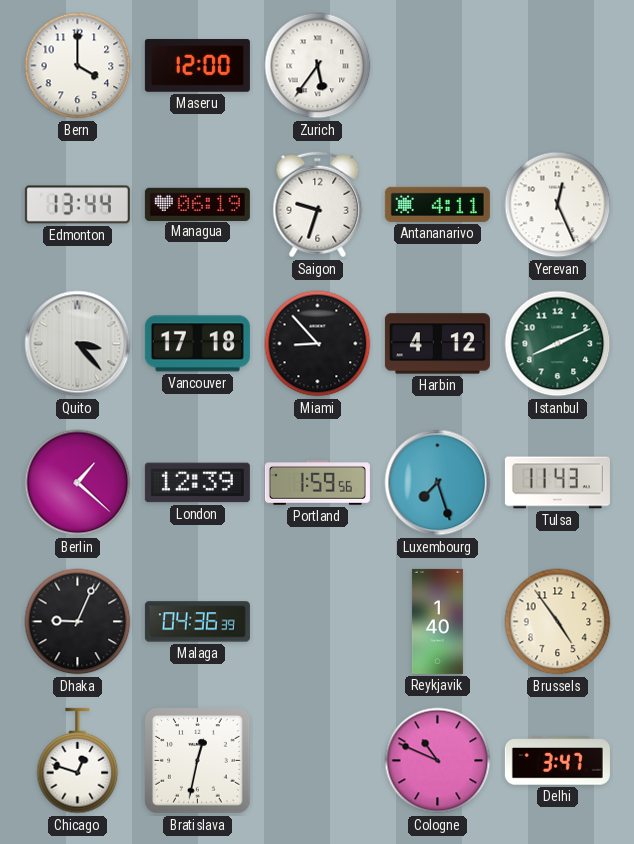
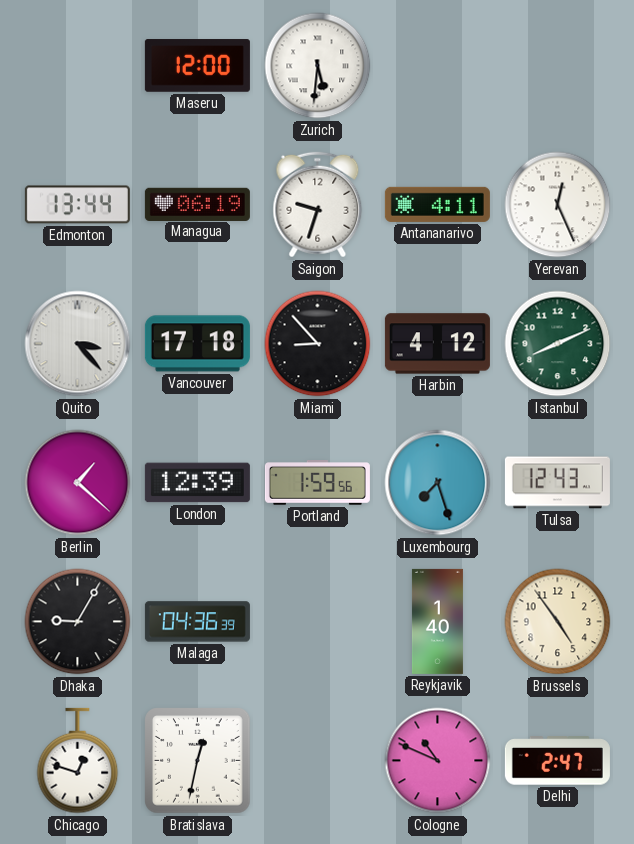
Bern: 4:00 -> none (78, 66)
Zurich: 5:36 -> 5:31 (318, 66)
Tulsa: 11:43 -> 12:43 (557, 483)
Dhaka: 9:04 -> 9:05 (78, 622)
Delhi: 3:47 -> 2:47 (557, 761)
